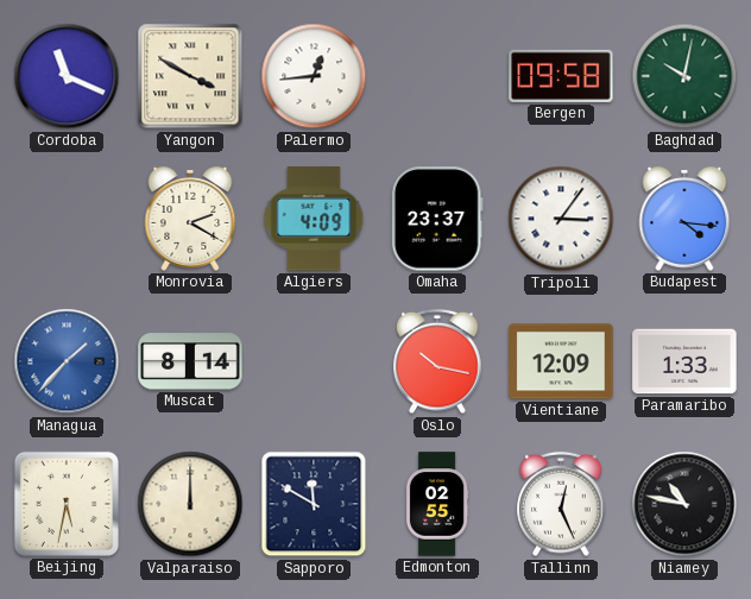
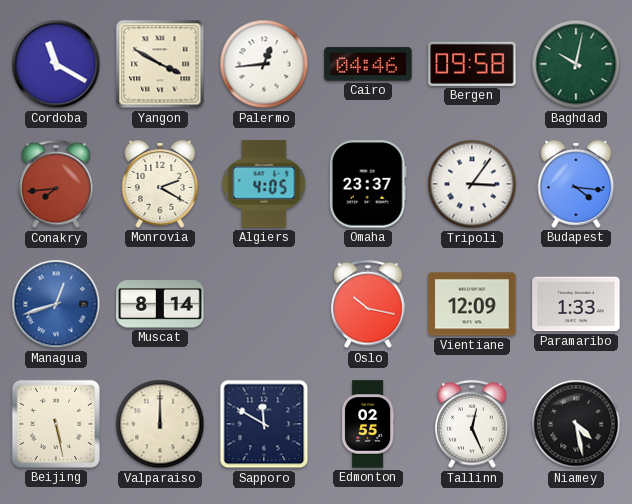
Cordoba: 11:19 -> 11:20 (56, 64)
Cairo: none -> 04:46 (368, 64)
Conakry: none -> 7:44 (56, 184)
Algiers: 4:09 -> 4:05 (264, 184)
Managua: 1:37 -> 12:42 (56, 304)
Beijing: 5:32 -> 5:28 (56, 424)
Niamey: 10:47 -> 4:28 (576, 424)
